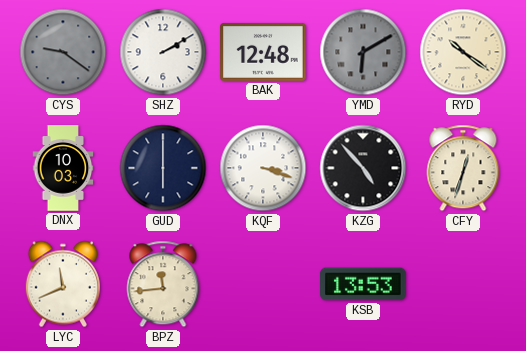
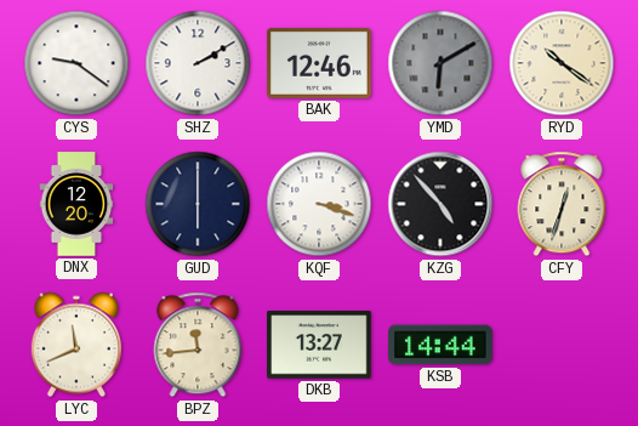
CYS dial: grey -> white (76, 63)
BAK: 12:48 -> 12:46 (319, 63)
DNX: 10:03 -> 12:20 (76, 204)
DKB: none -> 13:27 (319, 345)
KSB: 13:53 -> 14:44 (440, 345)
